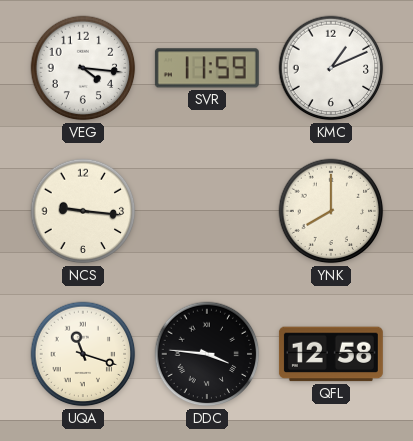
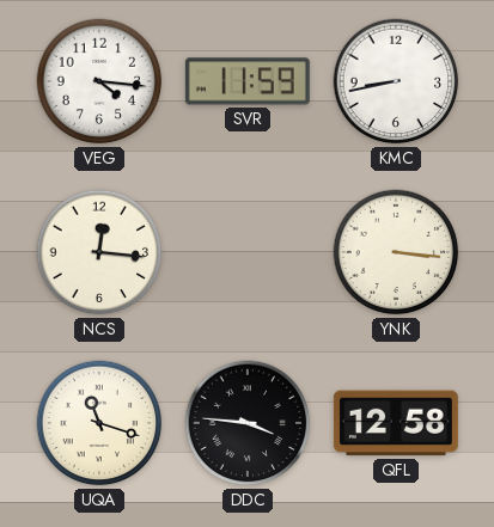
KMC: 1:11 -> 8:43 (396, 81)
NCS: 9:16 -> 12:16 (99, 252)
YNK: 8:00 -> 3:16 (396, 252)
